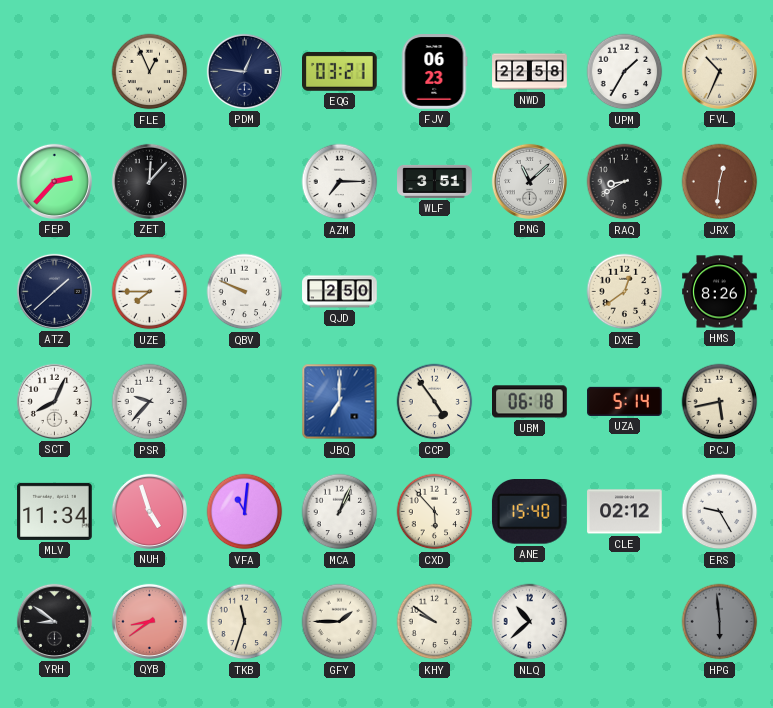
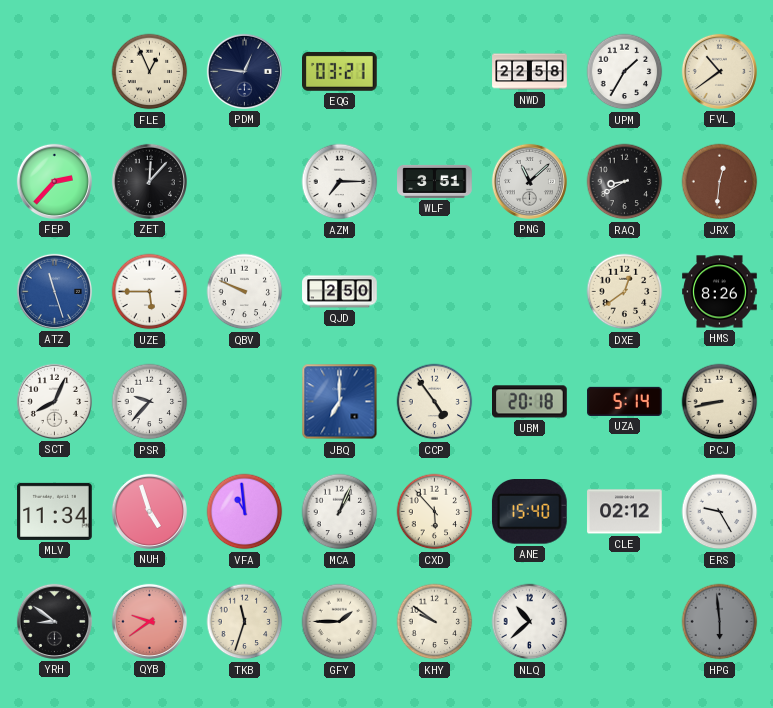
FJV: 06:23 -> none (434, 72)
FVL: 10:34 -> 10:39 (719, 71)
ATZ: 1:38 -> 11:27 (54, 291)
ATZ dial: navy -> blue (54, 291)
UZE: 7:45 -> 5:45 (150, 292)
UBM: 06:18 -> 20:18 (530, 402)
PCJ: 5:43 -> 8:43 (720, 402)
VFA: 11:01 -> 10:59 (245, 512)
QYB: 8:39 -> 9:39 (149, 621)
